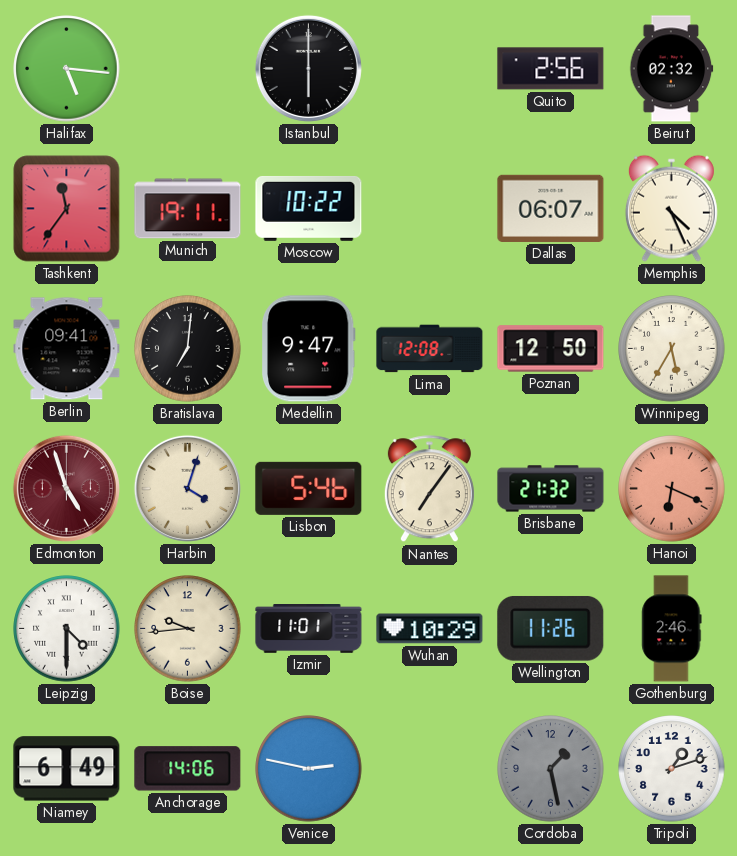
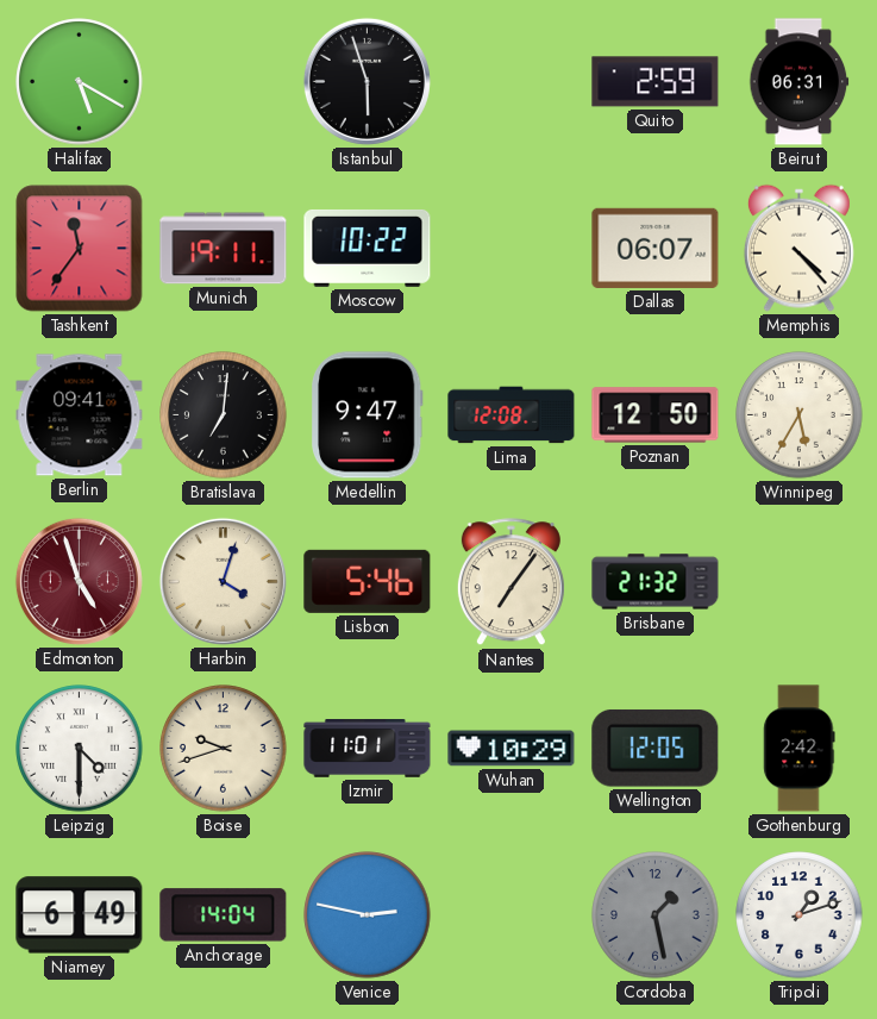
Halifax: 5:16 -> 5:20 (80, 82)
Istanbul: 6:00 -> 5:57 (367, 81)
Quito: 2:56 -> 2:59 (656, 82)
Beirut: 02:32 -> 06:31 (800, 82)
Memphis: 4:26 -> 4:23 (798, 248)
Hanoi: 6:19 -> none (672, 489)
Boise: 9:44 -> 9:42 (224, 749)
Wellington: 11:26 -> 12:05 (656, 748)
Gothenburg: 2:46 -> 2:42 (800, 749)
Anchorage: 14:06 -> 14:04 (224, 915)
